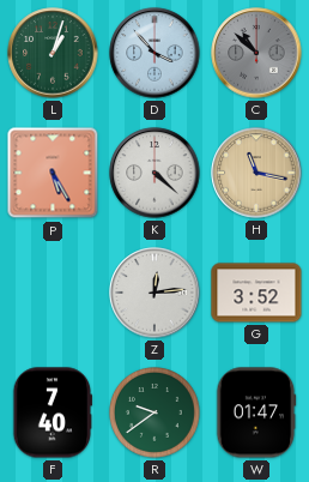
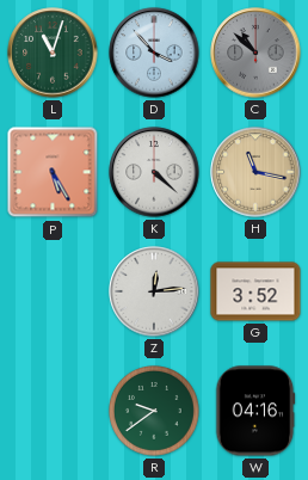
L: 1:03 -> 11:03 (53, 53)
F: 7:40 -> none (53, 412)
W: 01:47 -> 04:16 (255, 411)
